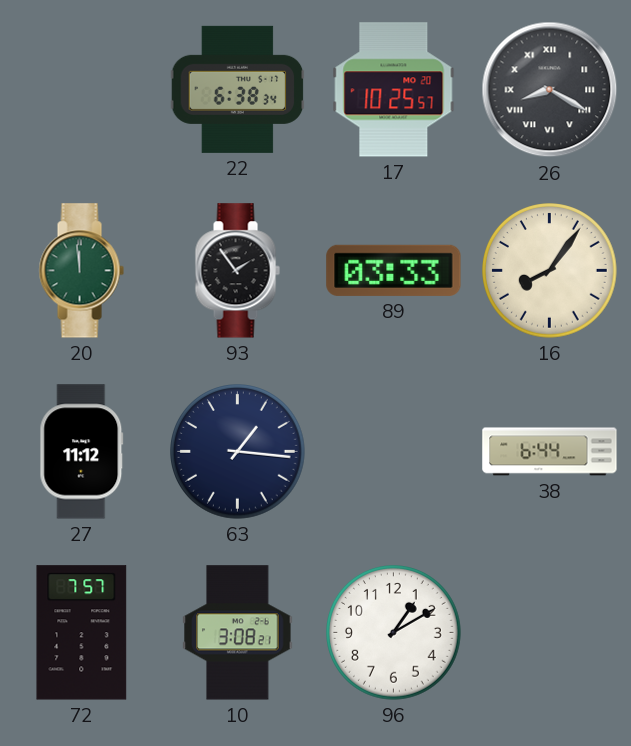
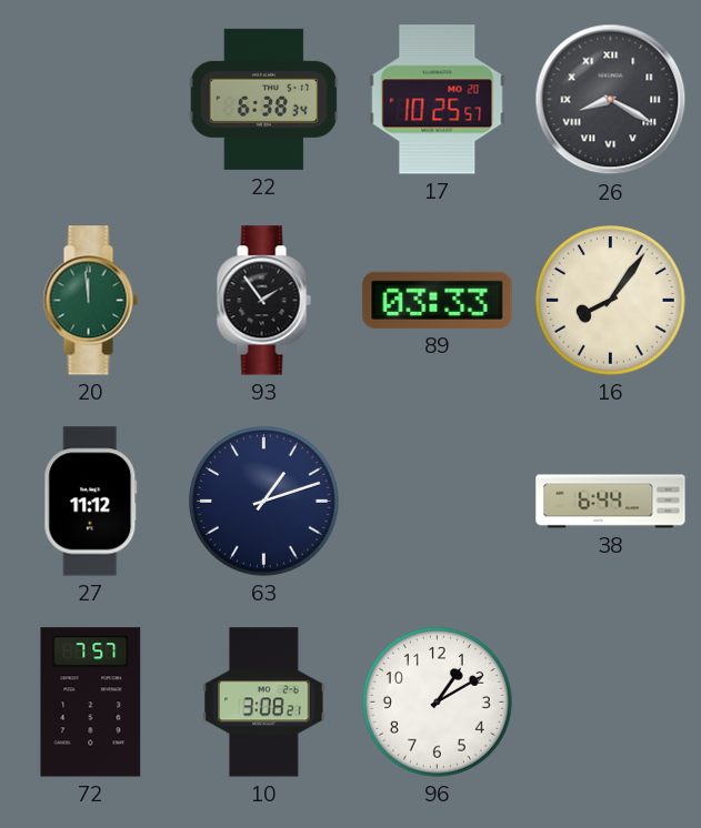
63: 1:16 -> 1:12 (264, 502)
